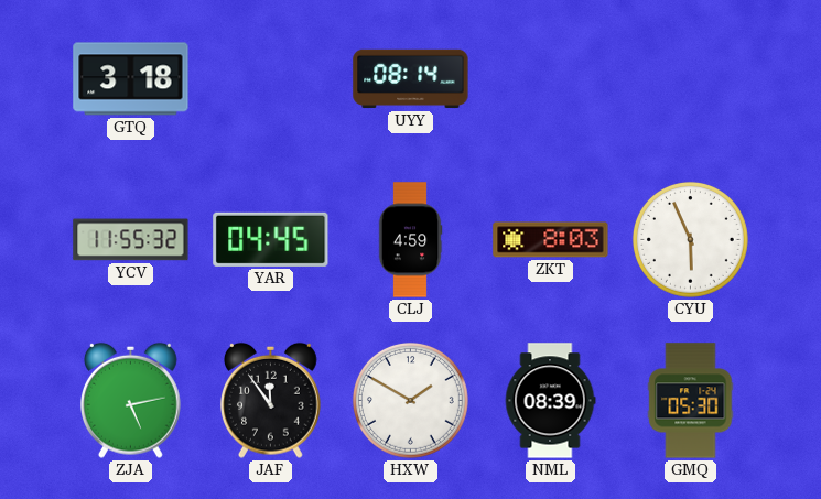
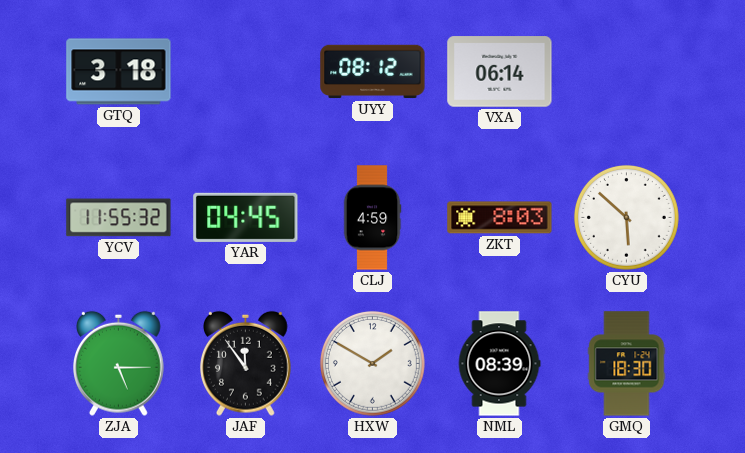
UYY: 08:14 -> 08:12 (373, 72)
VXA: none -> 06:14 (500, 72)
CYU: 5:56 -> 5:52 (626, 217)
ZJA: 5:13 -> 5:15 (119, 363)
GMQ: 05:30 -> 18:30 (627, 364)
